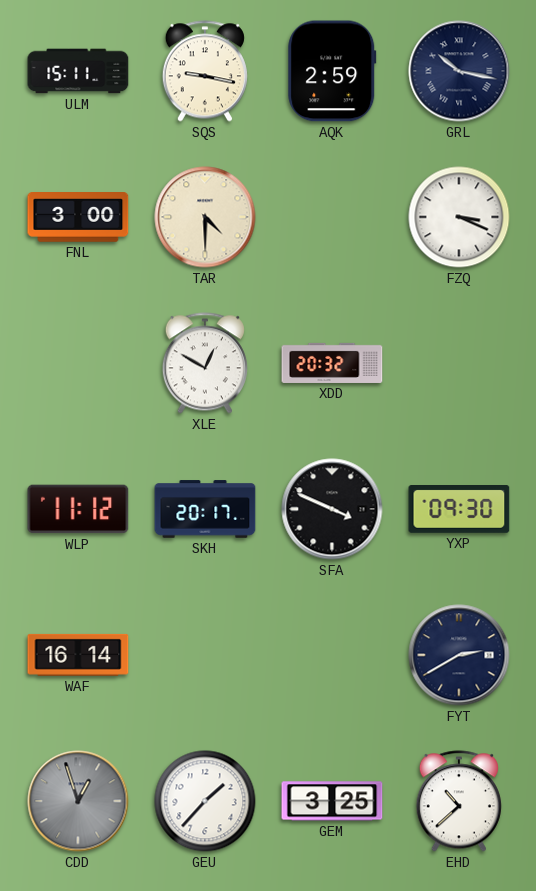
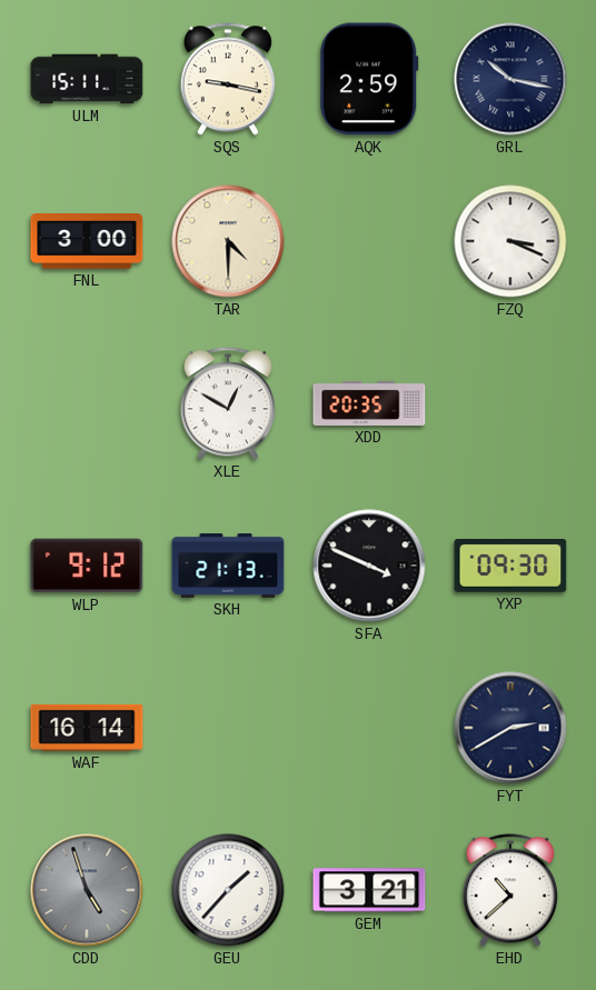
XDD: 20:32 -> 20:35 (369, 403)
WLP: 11:12 -> 9:12 (87, 566)
SKH: 20:17 -> 21:13 (228, 566)
CDD: 12:57 -> 4:57 (87, 890)
GEM: 3:25 -> 3:21 (369, 890)
